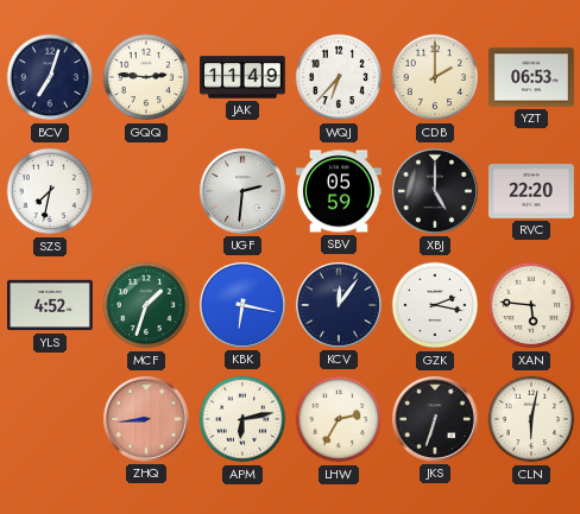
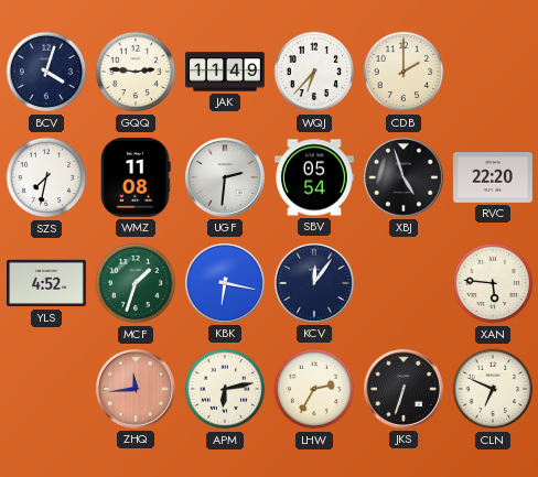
BCV: 7:03 -> 4:03 (46, 72)
YZT: 06:53 -> none (532, 77)
WMZ: none -> 11:08 (136, 177)
SBV: 05:59 -> 05:54 (315, 177)
XBJ: 5:00 -> 4:57 (403, 177)
GZK: 2:17 -> none (435, 305)
ZHQ: 8:44 -> 11:44 (136, 389)
CLN: 6:02 -> 6:49 (493, 389)
